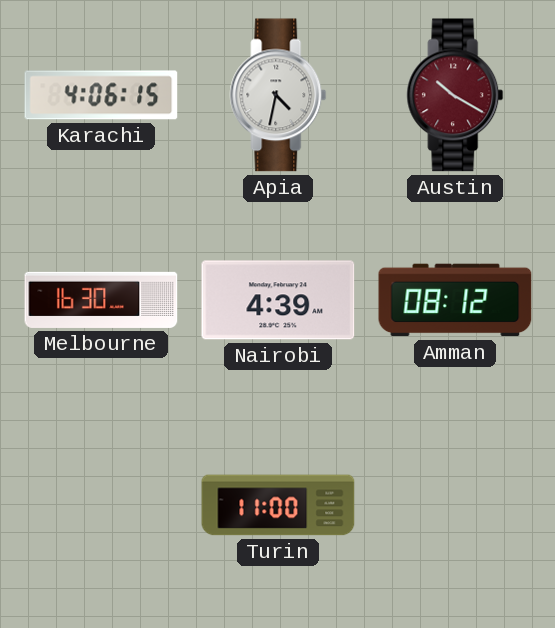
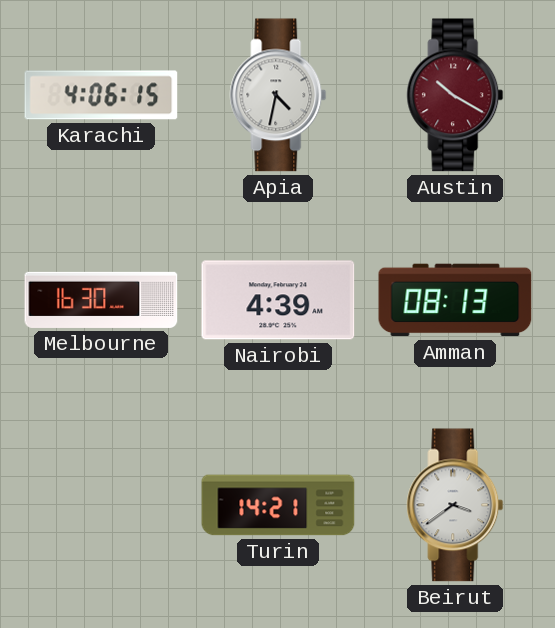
Amman: 08:12 -> 08:13 (455, 300)
Turin: 11:00 -> 14:21 (278, 505)
Beirut: none -> 3:39 (455, 505)
